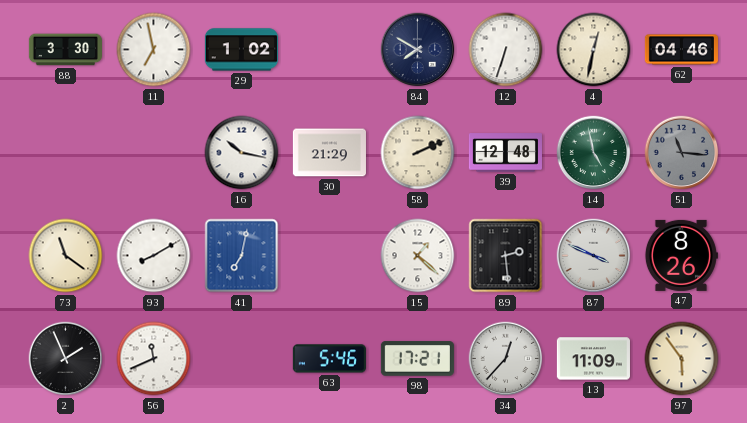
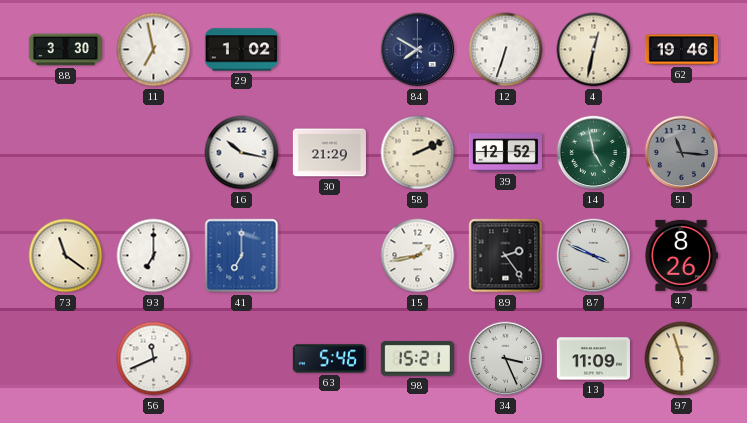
62: 04:46 -> 19:46 (681, 50)
39: 12:48 -> 12:52 (505, 153)
93: 8:10 -> 7:00 (154, 256)
41: 7:02 -> 7:00 (242, 256)
15: 1:22 -> 1:43 (418, 256)
89: 2:29 -> 2:24 (506, 256)
2: 1:56 -> none (66, 359)
98: 17:21 -> 15:21 (417, 359)
34: 12:37 -> 3:26 (506, 359)
97: 5:54 -> 5:57 (682, 359)
